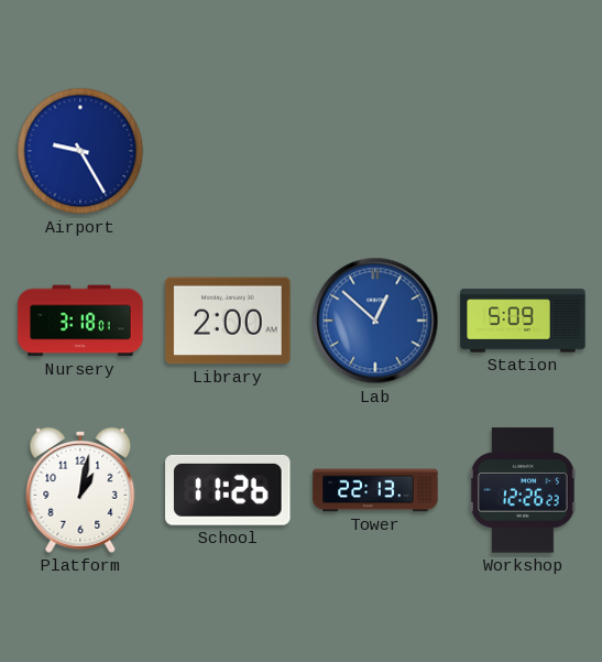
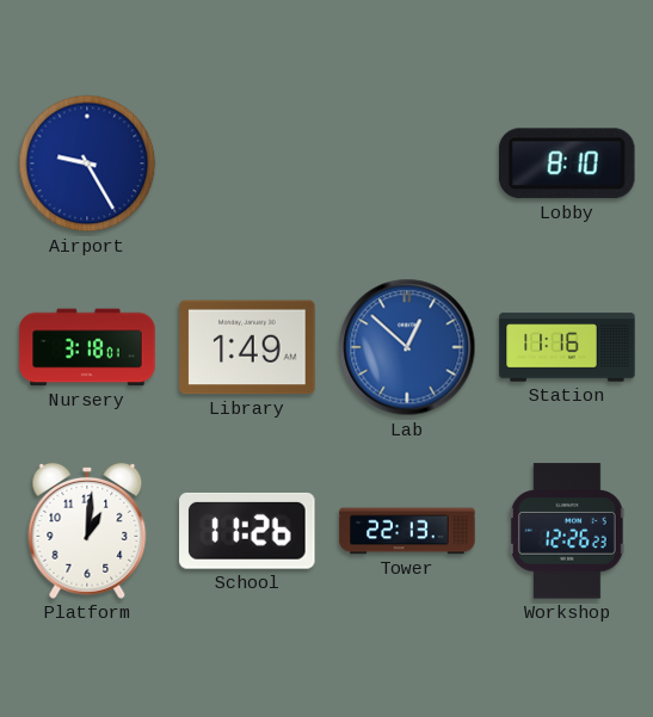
Lobby: none -> 8:10 (567, 163)
Library: 2:00 -> 1:49 (247, 347)
Station: 5:09 -> 11:16 (567, 347)
Platform: 1:02 -> 1:01 (87, 531)
